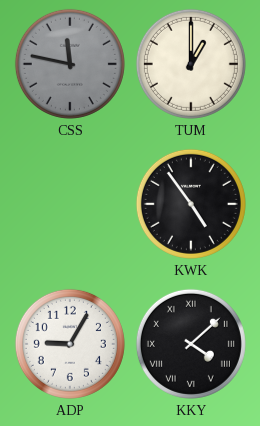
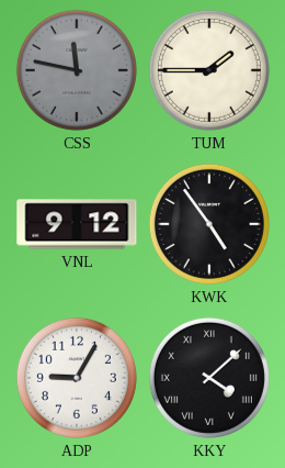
TUM: 1:00 -> 1:45 (209, 70)
VNL: none -> 9:12 (77, 224)
